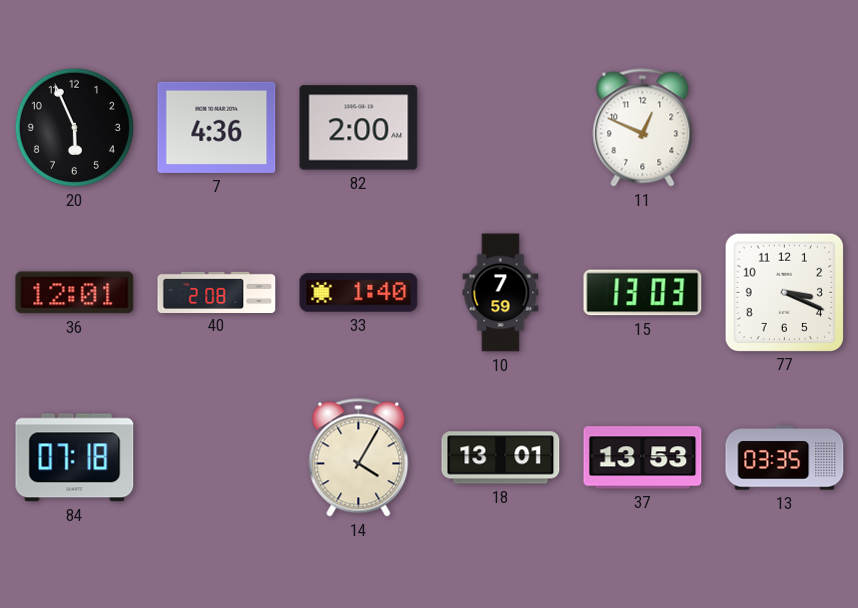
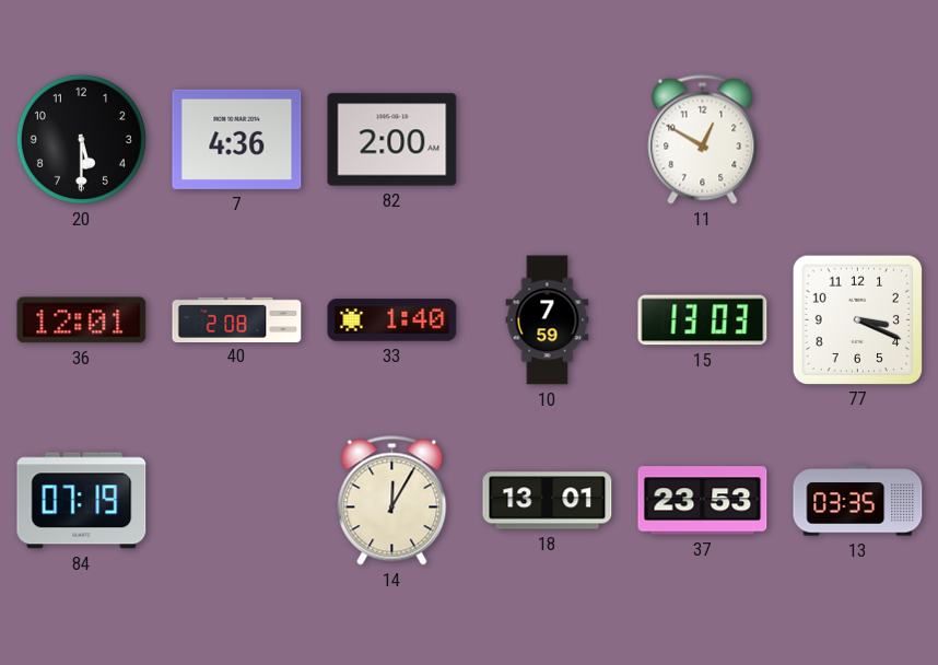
20: 5:56 -> 5:30 (81, 139)
11: 12:49 -> 12:50 (703, 140)
84: 07:18 -> 07:19 (82, 501)
14: 4:05 -> 12:05 (392, 501)
37: 13:53 -> 23:53 (703, 501)
